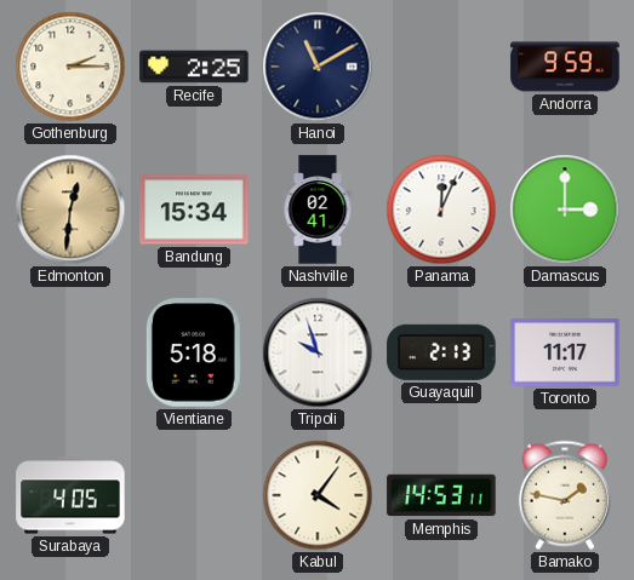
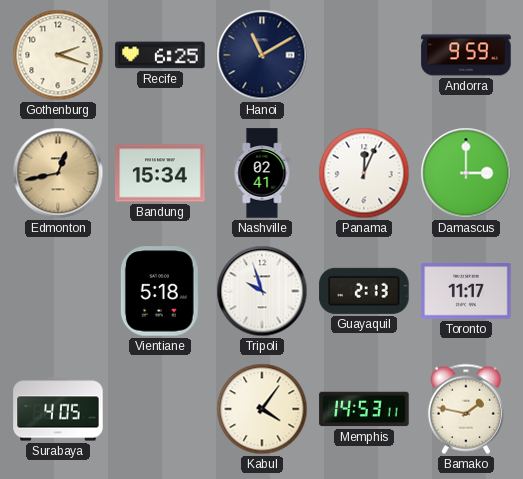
Gothenburg: 2:15 -> 2:18 (58, 55)
Recife: 2:25 -> 6:25 (160, 55)
Edmonton: 12:31 -> 12:43 (58, 173)
